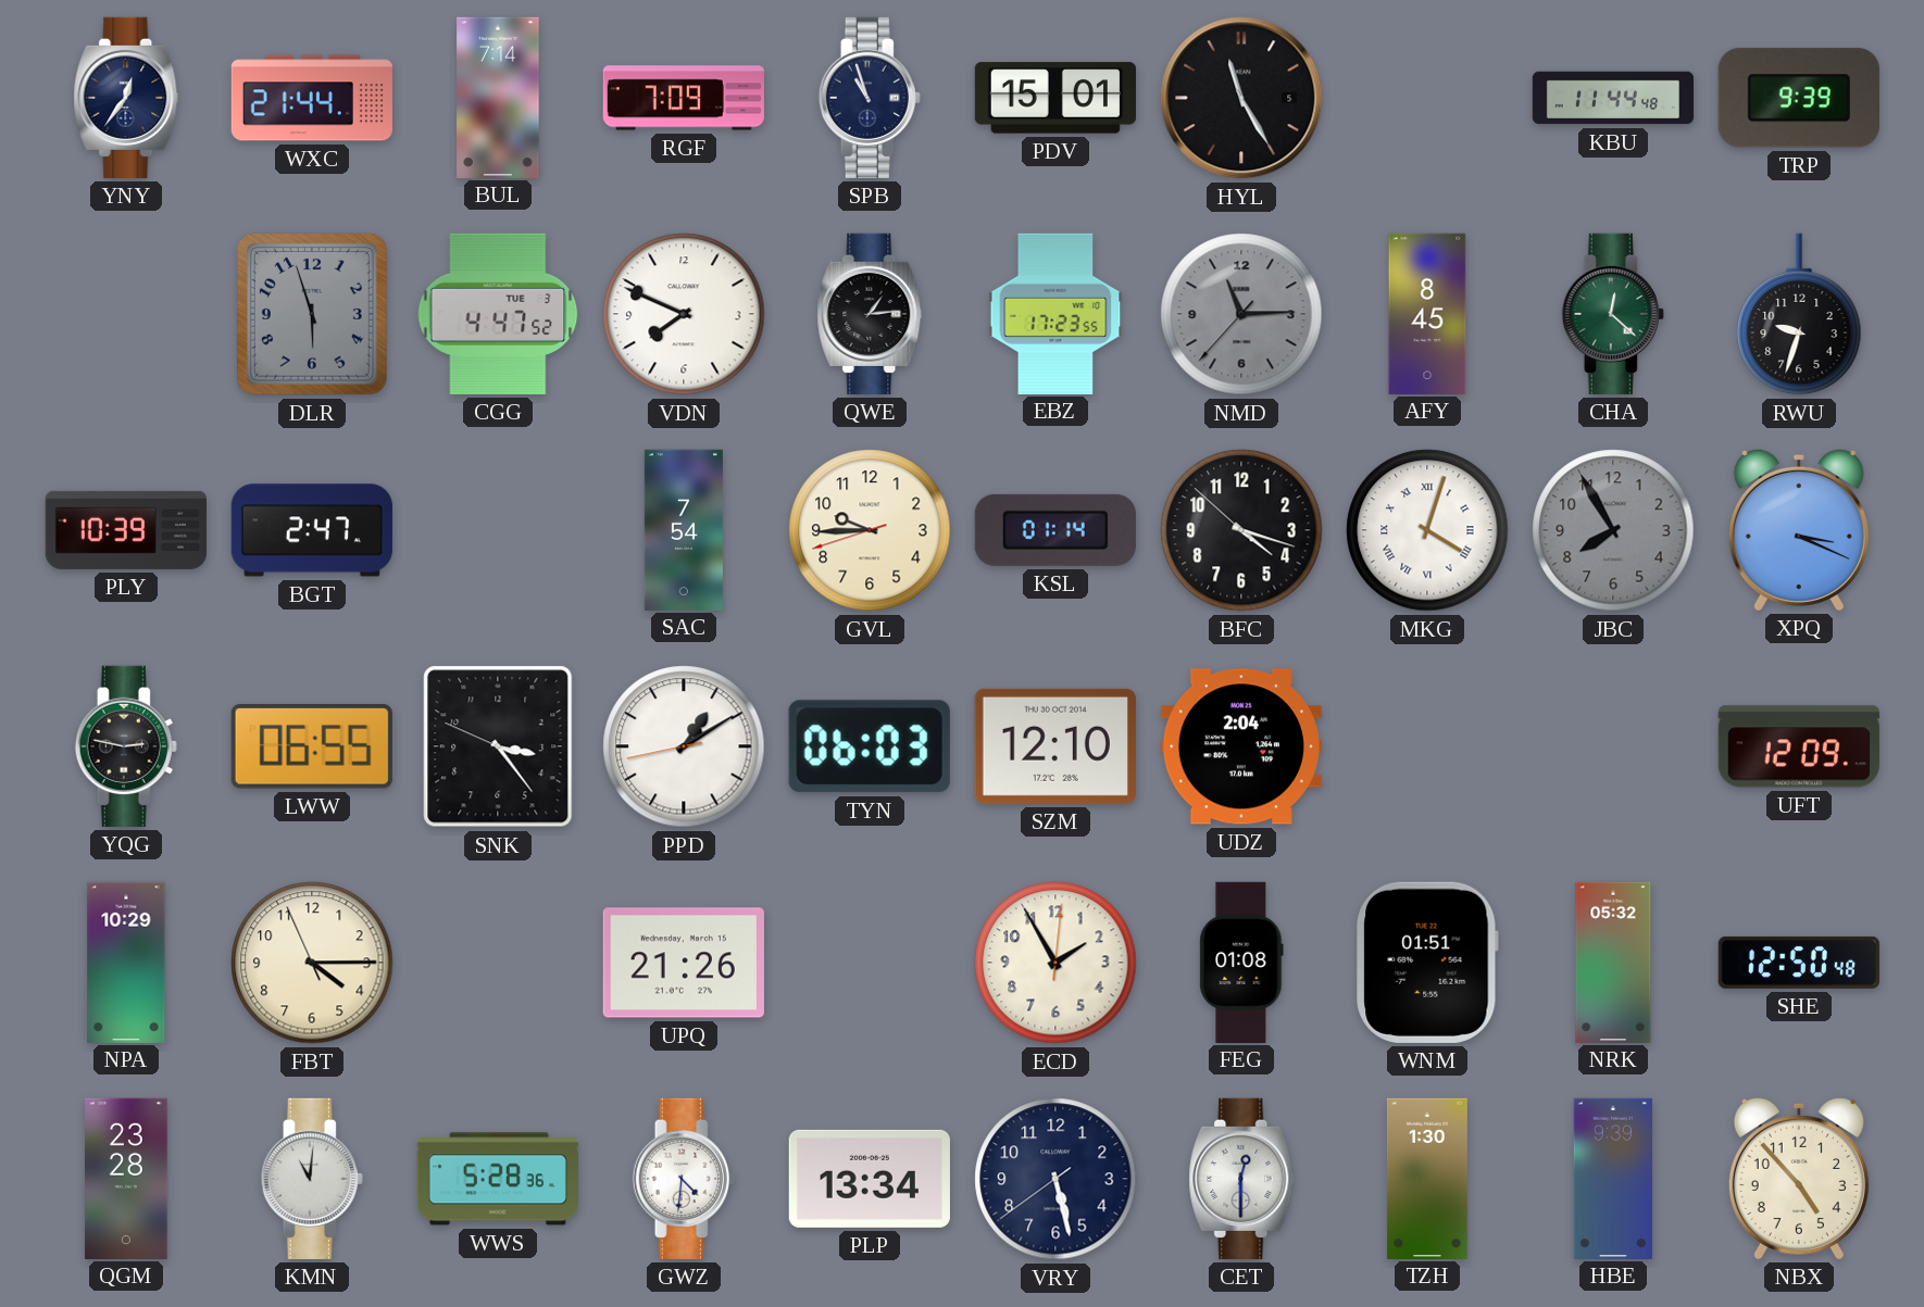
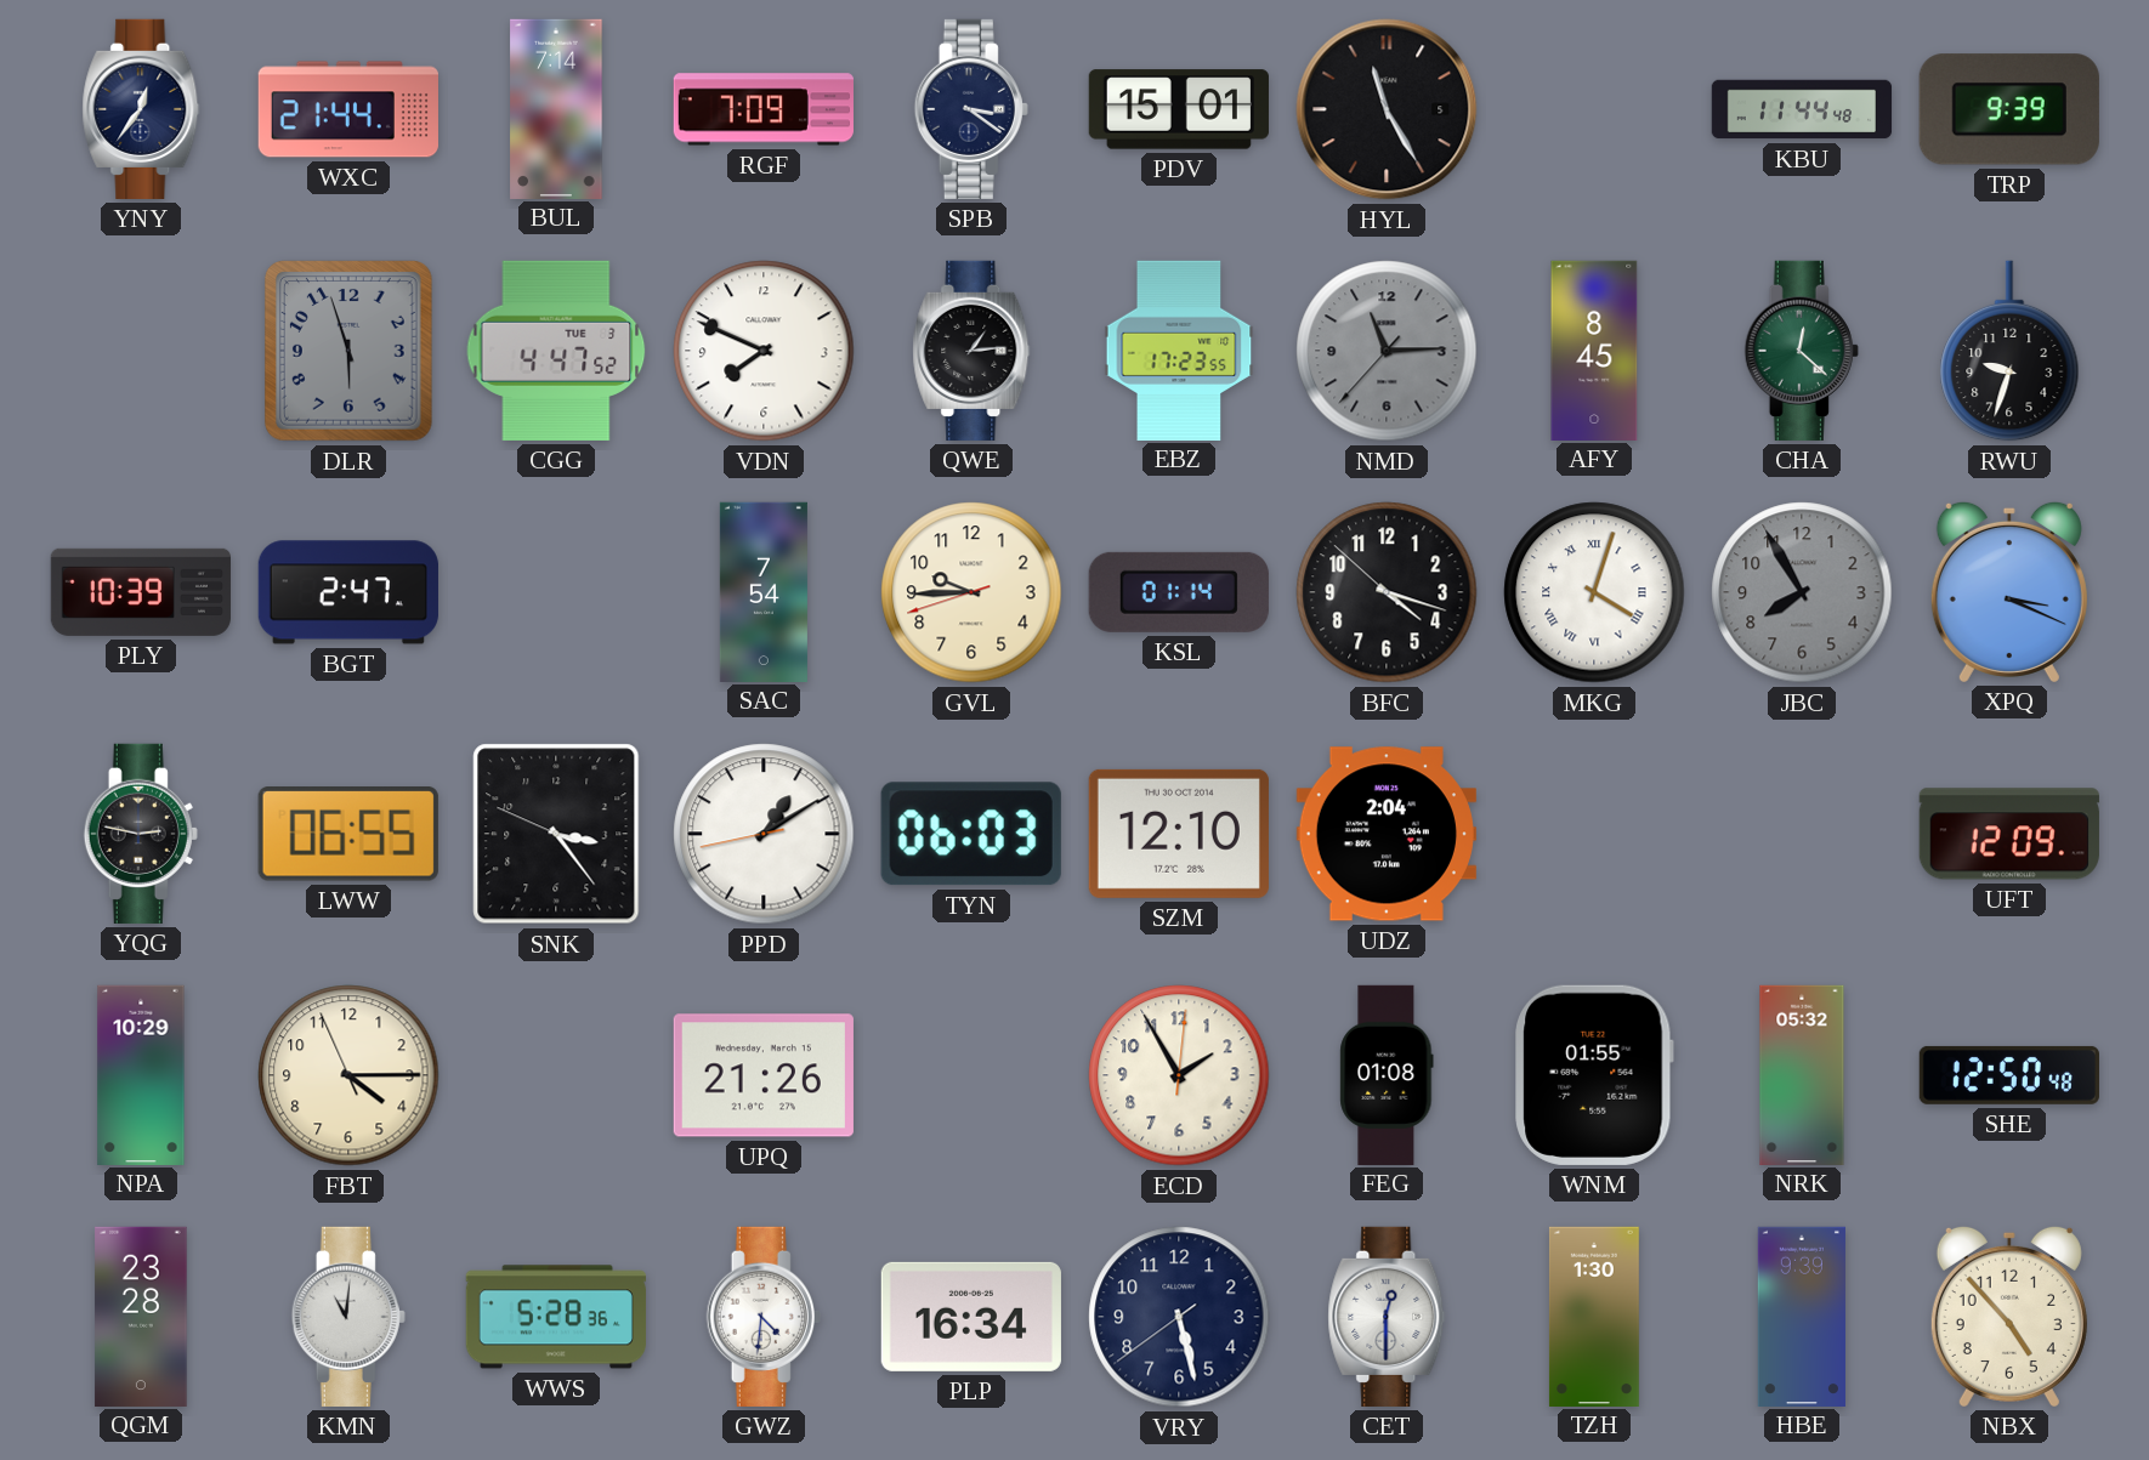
SPB: 10:57 -> 3:21 (971, 109)
WNM: 01:51 -> 01:55 (1594, 1075)
PLP: 13:34 -> 16:34 (971, 1317)
